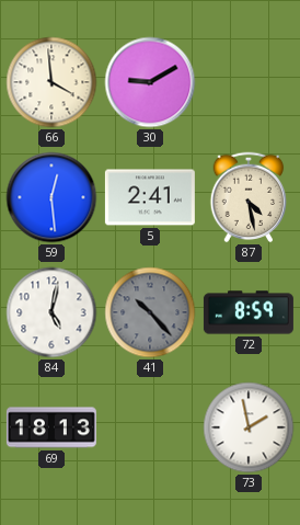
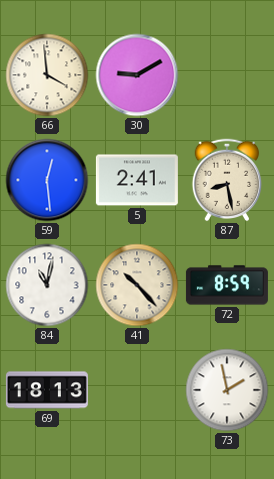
87: 4:28 -> 8:28 (227, 180)
84: 5:02 -> 11:02 (47, 285)
41 dial: grey -> cream (137, 285)
